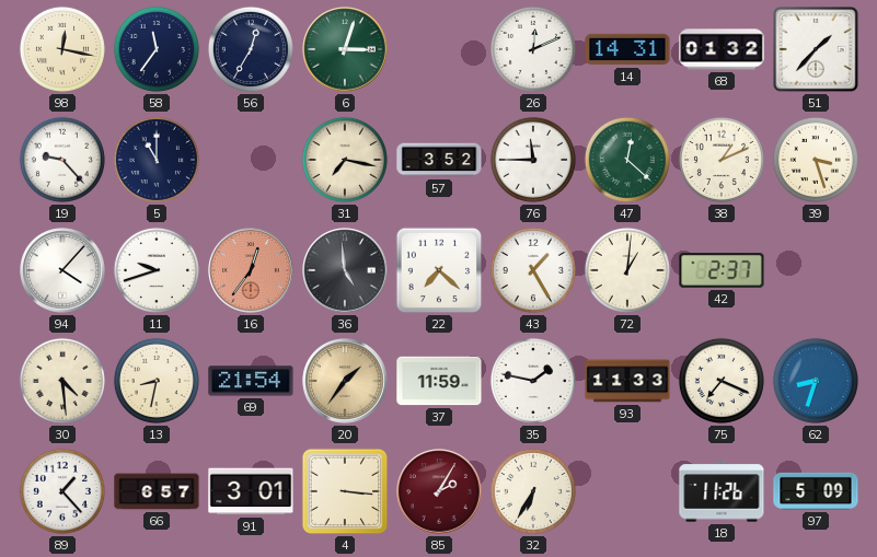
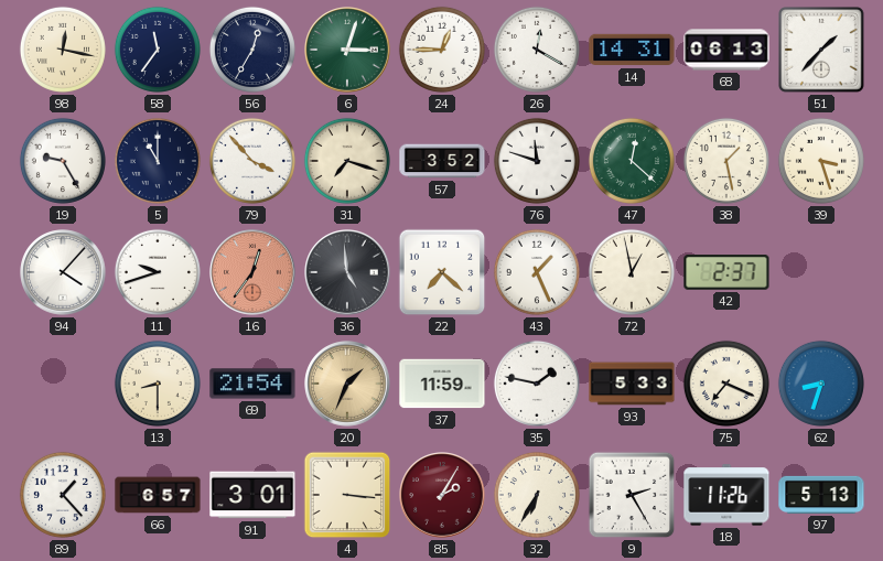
24: none -> 12:45 (442, 50)
26: 12:11 -> 12:20 (537, 50)
68: 01:32 -> 06:13 (726, 50)
19: 9:23 -> 9:25 (63, 161)
79: none -> 3:53 (252, 161)
31: 7:17 -> 7:18 (347, 161)
76: 11:45 -> 11:48 (537, 161)
38: 1:11 -> 1:28 (726, 161)
43: 1:25 -> 1:26 (537, 272)
72: 1:01 -> 12:58 (632, 272)
30: 4:29 -> none (62, 381)
13: 8:32 -> 8:30 (158, 384)
20: 1:36 -> 1:34 (347, 384)
93: 11:33 -> 5:33 (632, 384)
9: none -> 2:25 (632, 495)
97: 5:09 -> 5:13 (821, 495)
